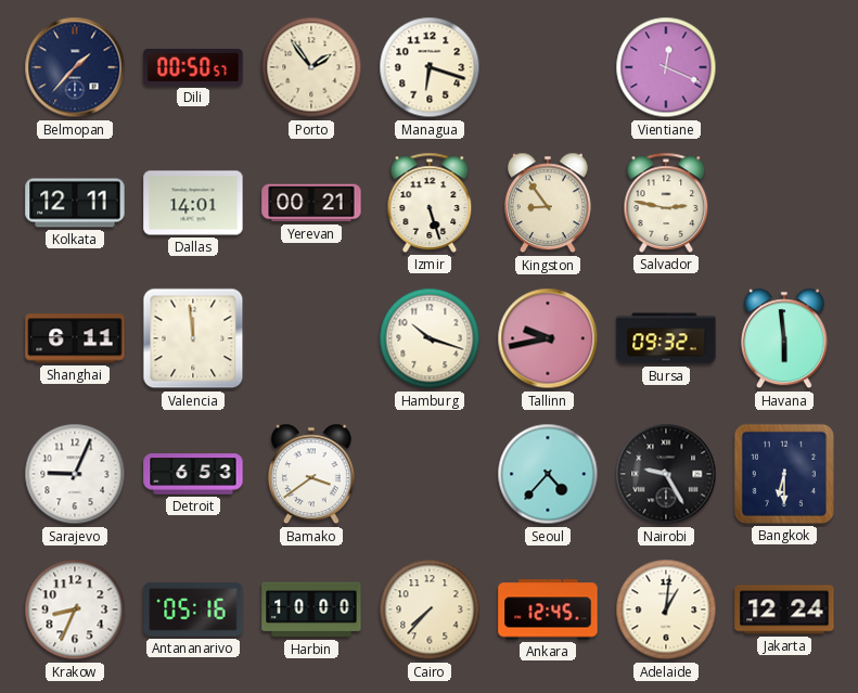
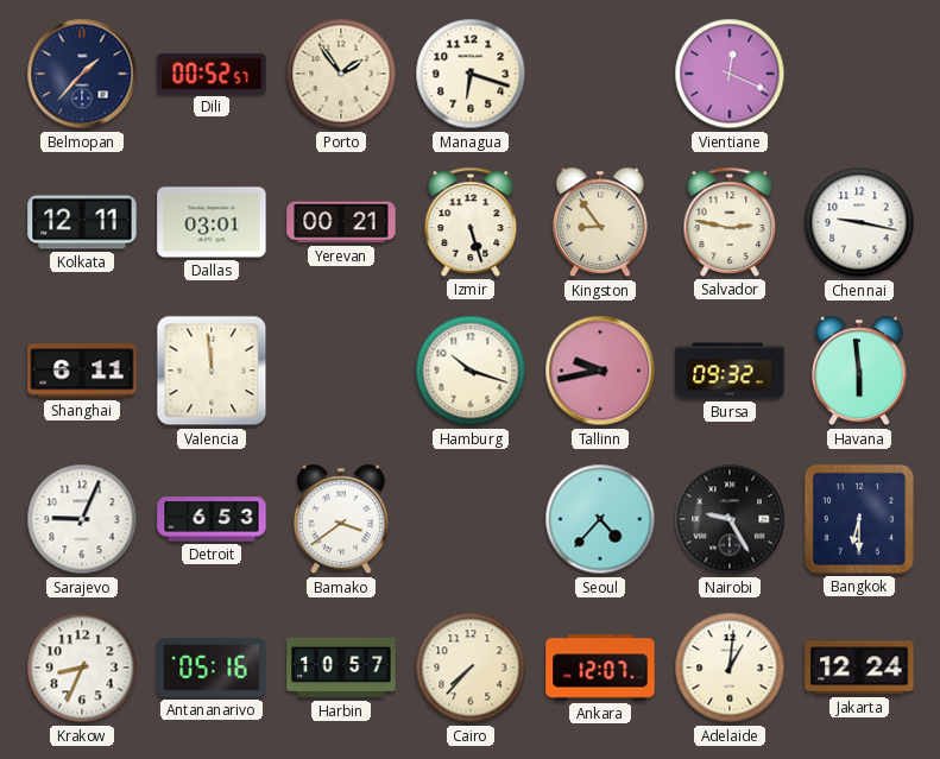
Dili: 00:50 -> 00:52 (212, 74)
Dallas: 14:01 -> 03:01 (212, 222)
Chennai: none -> 9:17 (859, 222)
Harbin: 10:00 -> 10:57 (341, 668)
Ankara: 12:45 -> 12:07 (600, 668)
